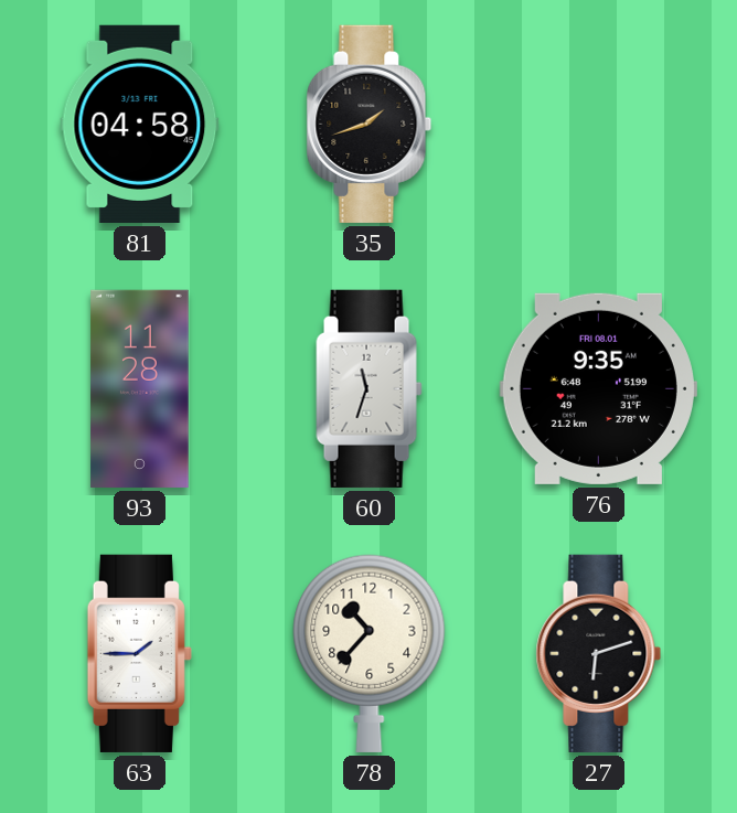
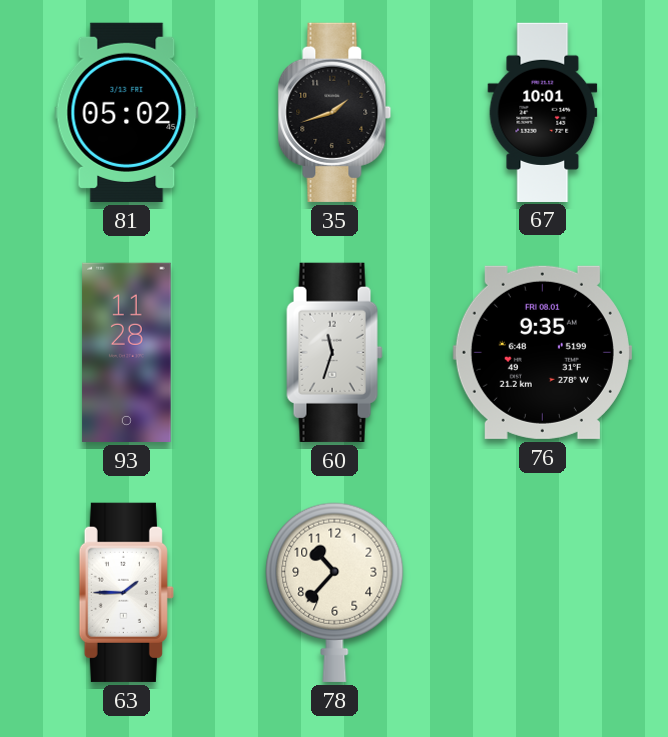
81: 04:58 -> 05:02 (127, 112)
67: none -> 10:01 (543, 112)
27: 6:12 -> none (599, 653)
